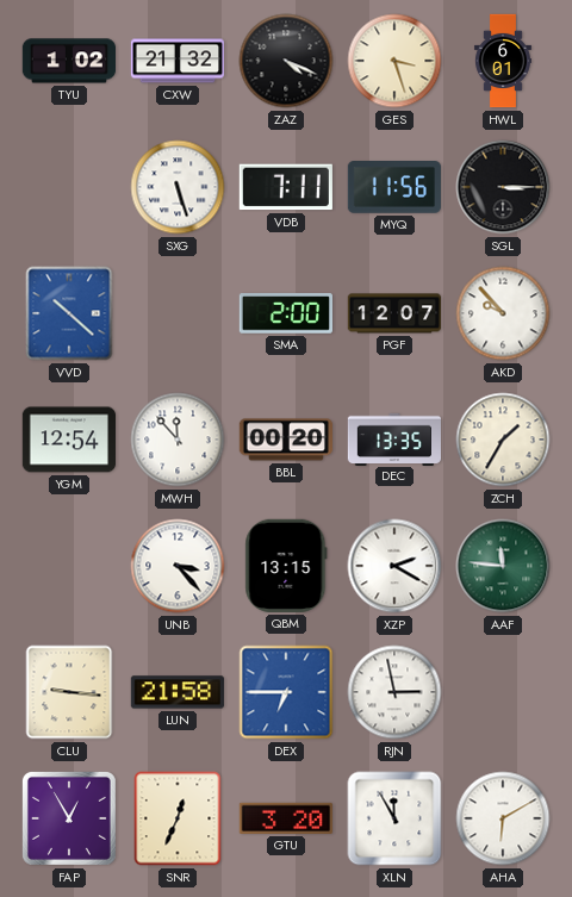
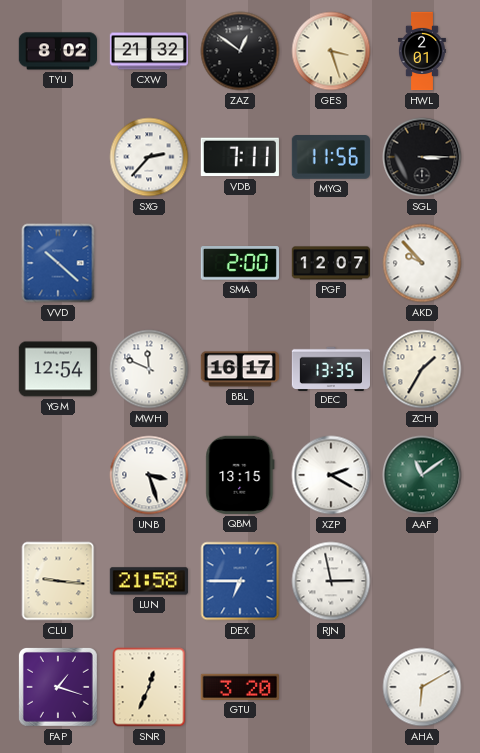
TYU: 1:02 -> 8:02 (57, 51)
ZAZ: 4:19 -> 12:51 (240, 51)
HWL: 6:01 -> 2:01 (422, 51)
SXG: 5:27 -> 2:37 (149, 157)
MWH: 11:53 -> 11:49 (149, 369)
BBL: 00:20 -> 16:17 (239, 369)
UNB: 3:23 -> 3:27 (149, 475)
AAF: 11:46 -> 11:09 (422, 475)
FAP: 12:55 -> 1:18 (58, 687)
XLN: 11:55 -> none (394, 818)
